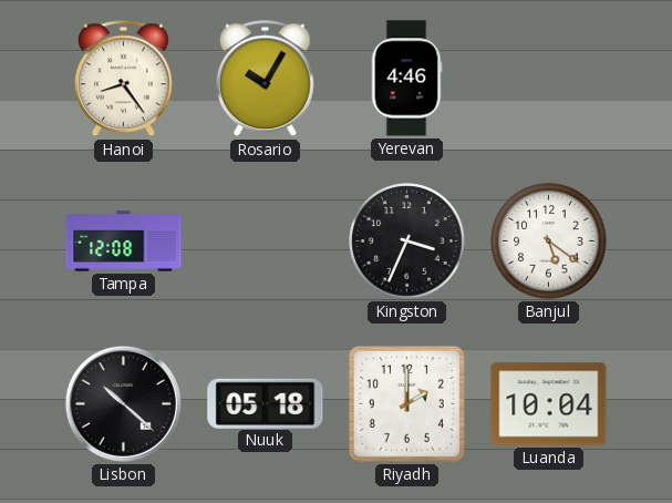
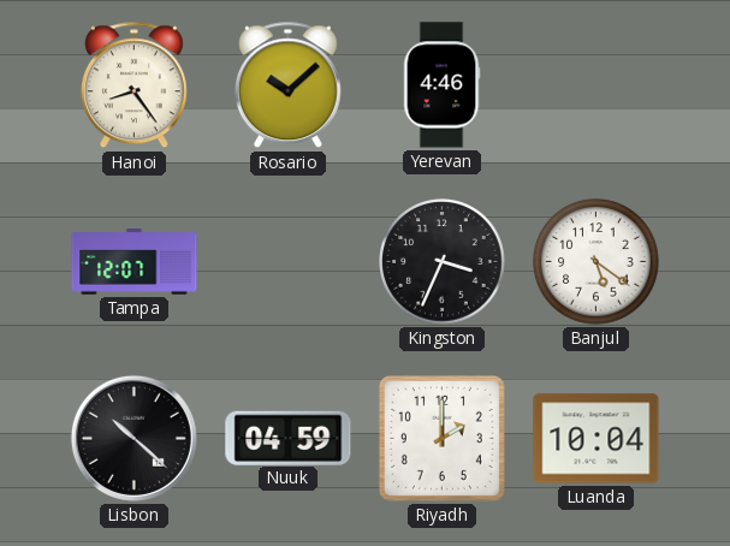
Rosario: 10:05 -> 10:08 (287, 85)
Tampa: 12:08 -> 12:07 (135, 262)
Nuuk: 05:18 -> 04:59 (289, 438)
